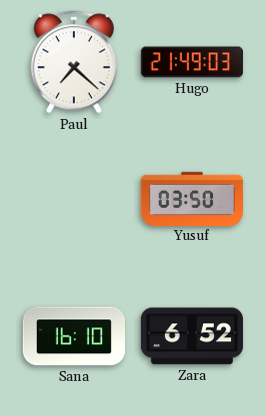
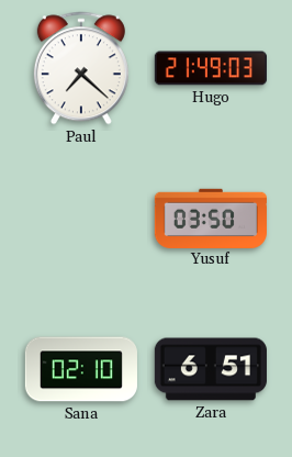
Sana: 16:10 -> 02:10 (81, 369)
Zara: 6:52 -> 6:51 (211, 369)
